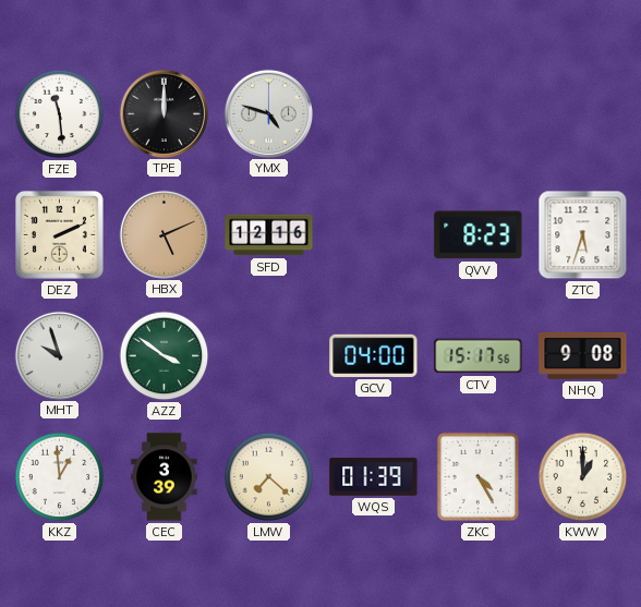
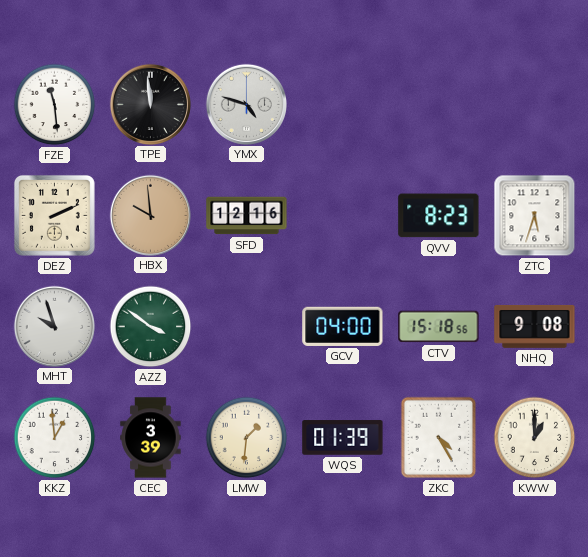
TPE: 12:00 -> 11:59 (150, 104)
HBX: 5:11 -> 9:59 (150, 215)
CTV: 15:17 -> 15:18 (439, 327)
LMW: 7:22 -> 1:31 (247, 438)
